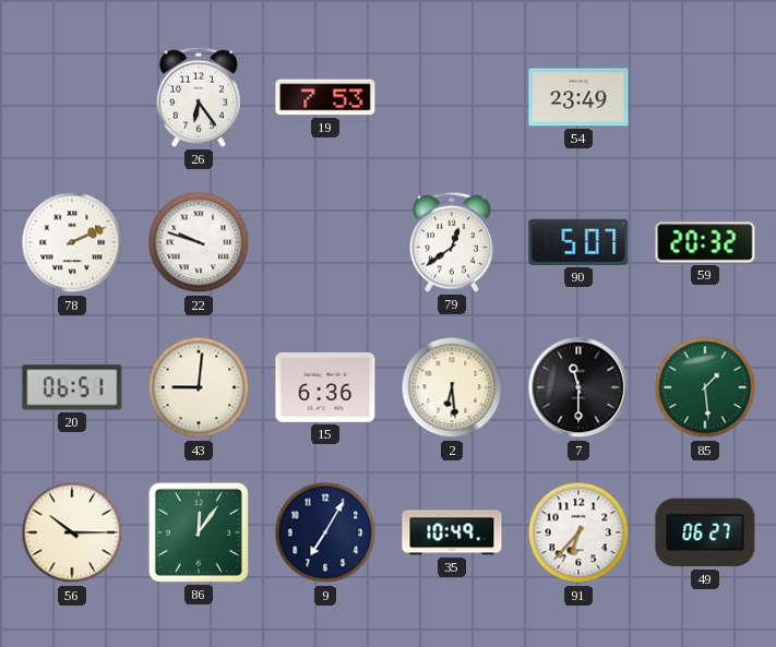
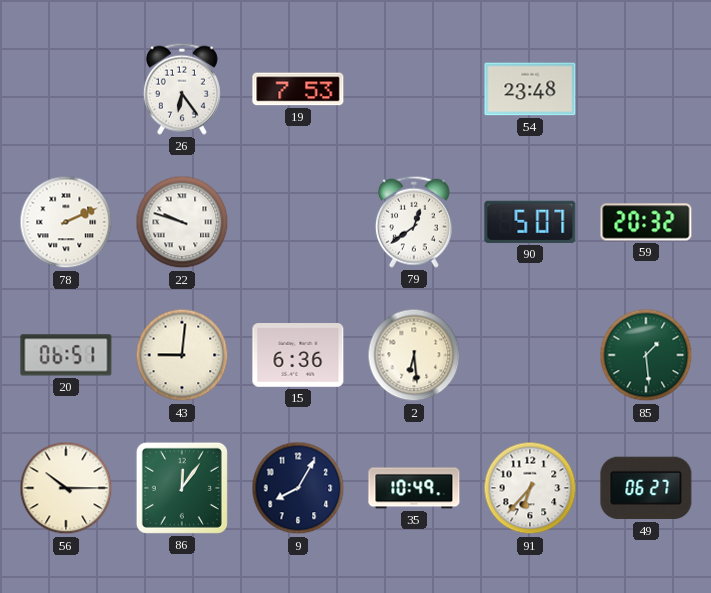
54: 23:49 -> 23:48 (530, 89)
7: 11:30 -> none (578, 387)
9: 7:05 -> 8:05 (298, 488)
